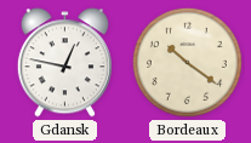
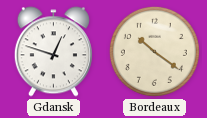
Gdansk: 12:47 -> 12:48 (53, 52)
